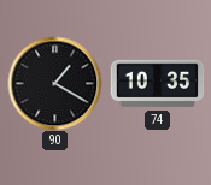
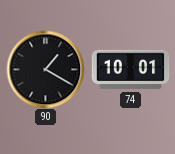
74: 10:35 -> 10:01 (130, 70)
